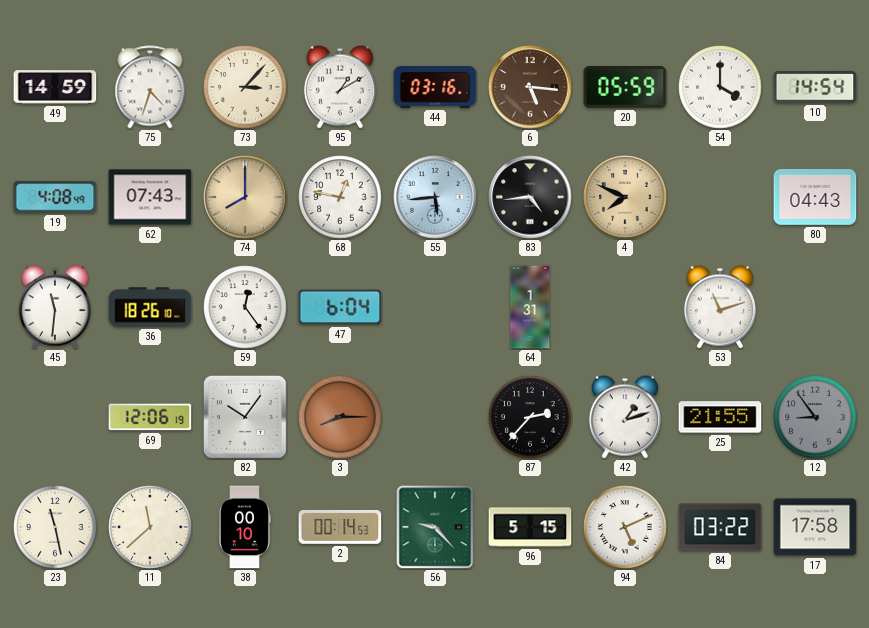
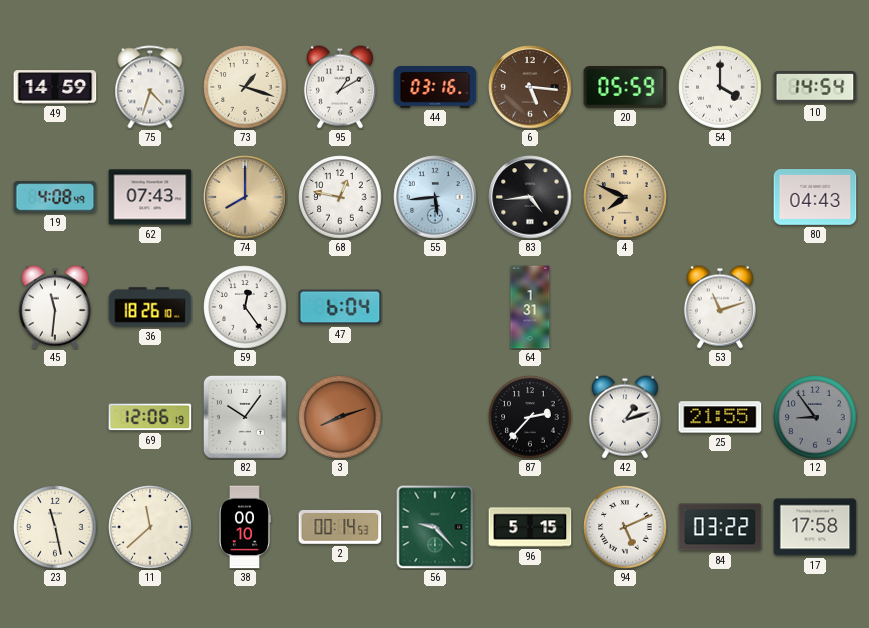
73: 3:07 -> 1:18 (245, 87)
3: 8:15 -> 8:12 (340, 417)
